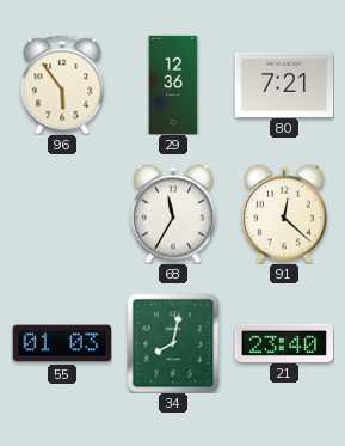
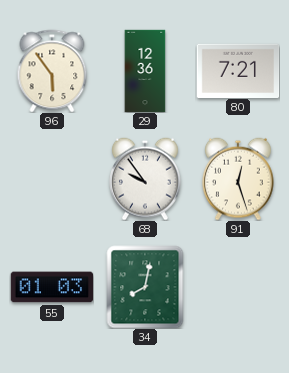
68: 11:35 -> 9:54 (146, 179)
91: 12:22 -> 12:27 (239, 179)
21: 23:40 -> none (283, 342)
